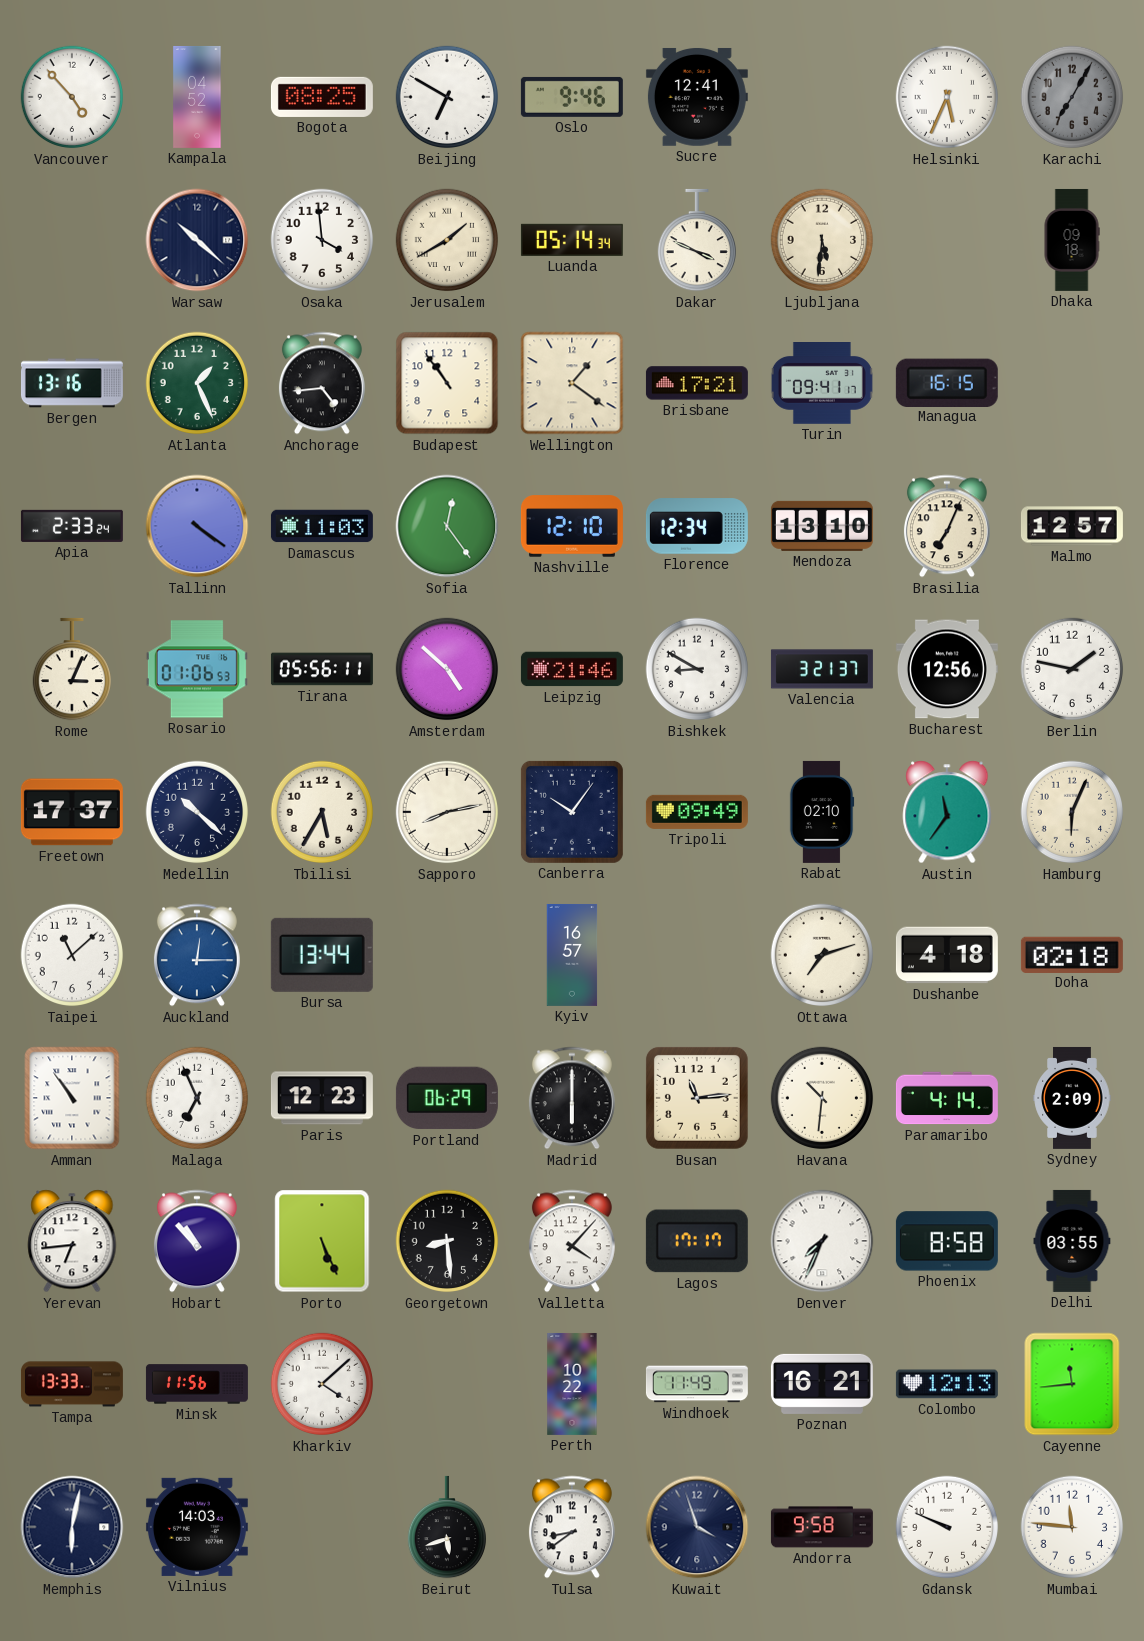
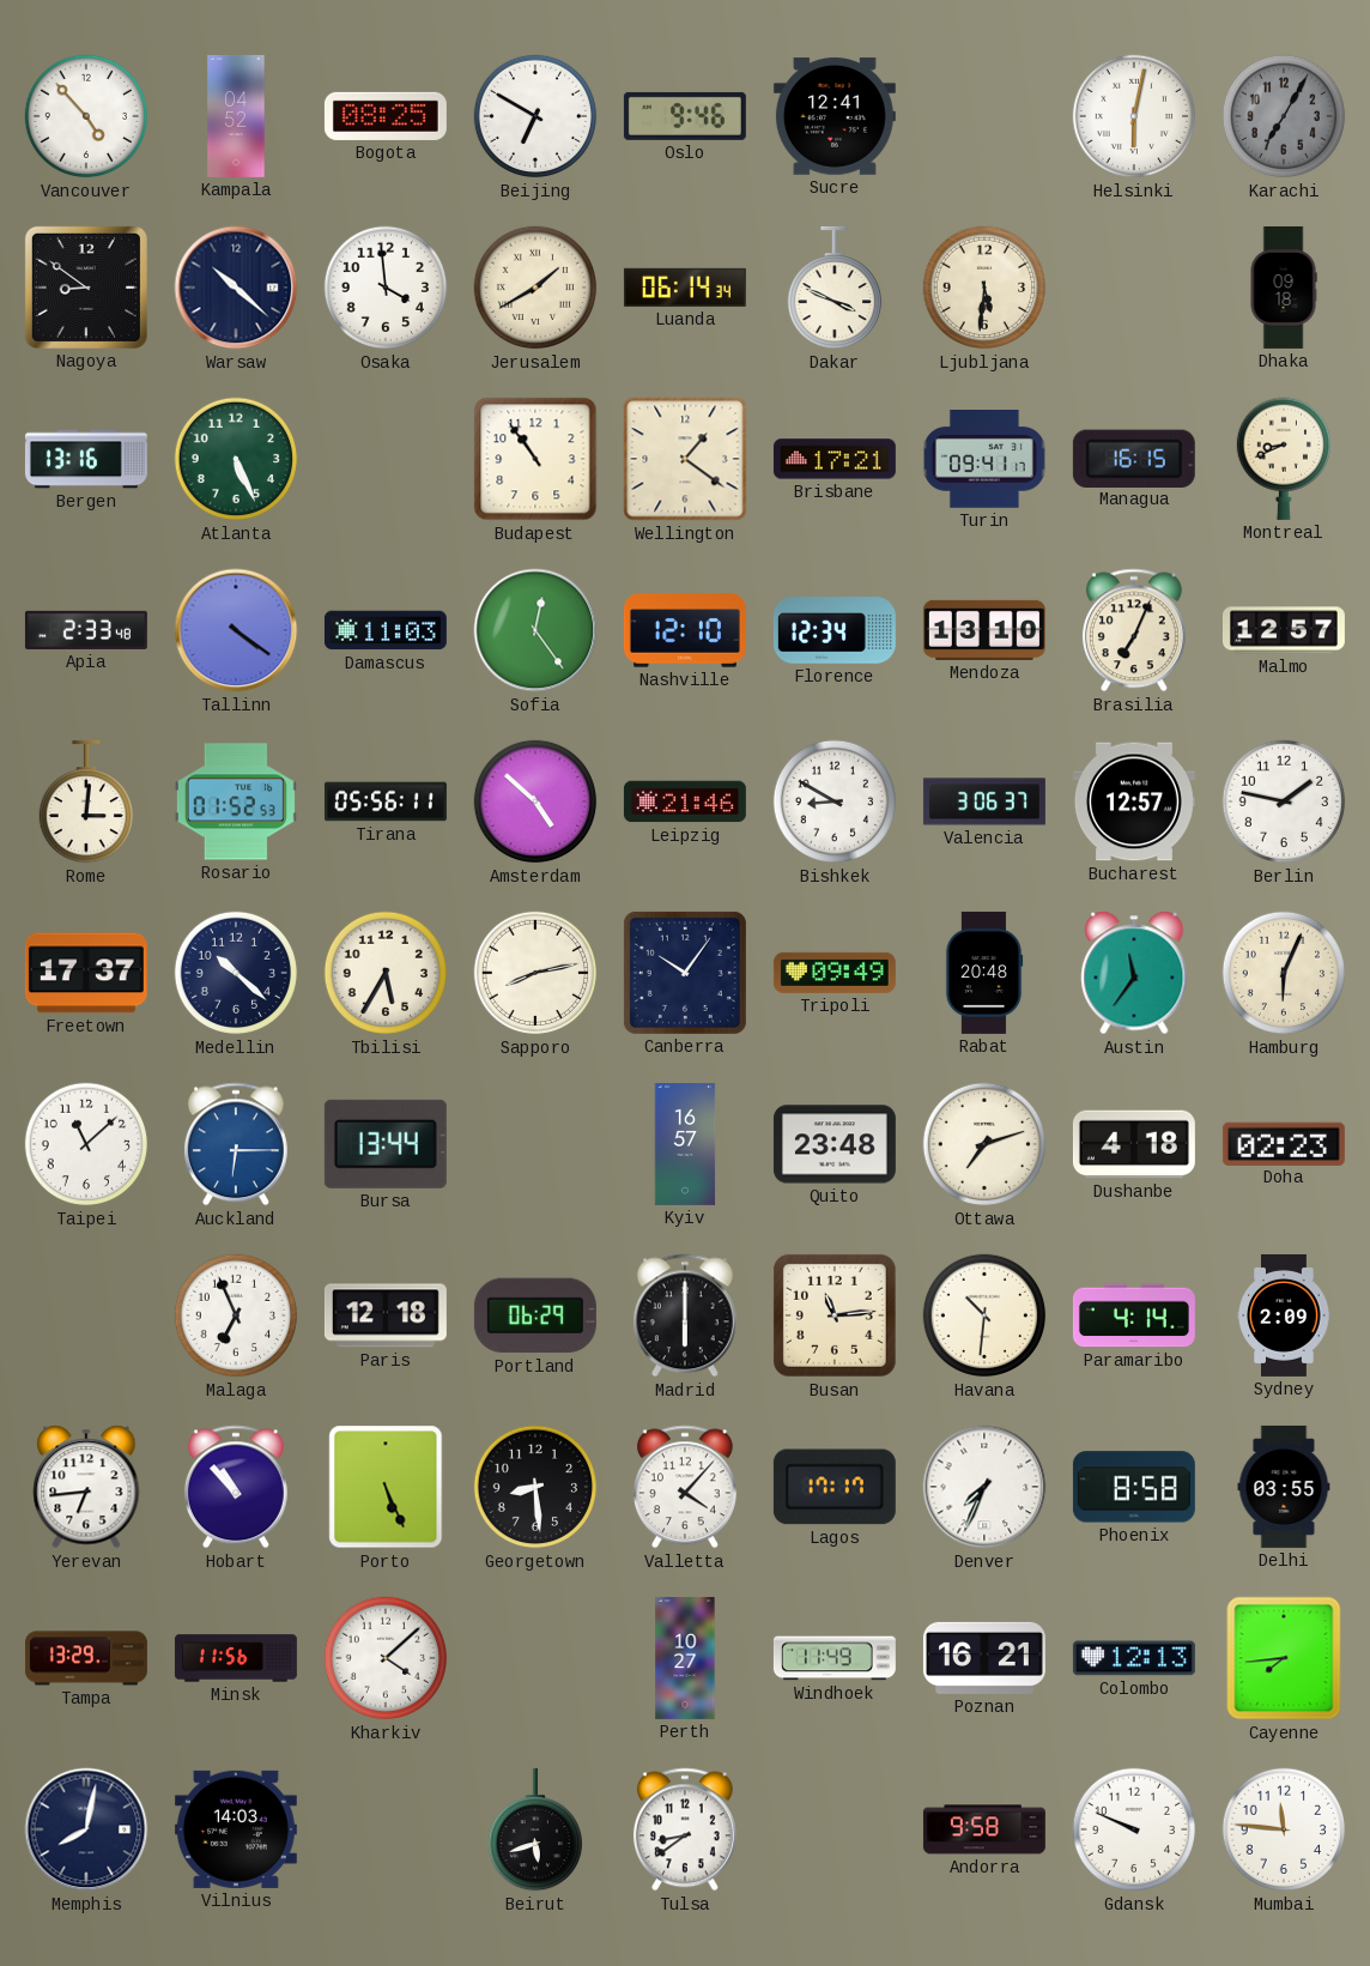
Helsinki: 5:34 -> 6:02 (1134, 116)
Nagoya: none -> 8:51 (86, 288)
Luanda: 05:14 -> 06:14 (685, 288)
Atlanta: 1:26 -> 5:26 (236, 459)
Anchorage: 4:44 -> none (322, 383)
Montreal: none -> 8:41 (1283, 459)
Apia: 2:33:24 -> 2:33:48 (86, 630)
Rome: 3:04 -> 3:01 (85, 801)
Rosario: 01:06 -> 01:52 (236, 801)
Valencia: 3:21 -> 3:06 (984, 801)
Bucharest: 12:56 -> 12:57 (1134, 801)
Rabat: 02:10 -> 20:48 (984, 973)
Auckland: 12:15 -> 6:15 (236, 1144)
Quito: none -> 23:48 (835, 1144)
Doha: 02:18 -> 02:23 (1284, 1143)
Amman: 10:54 -> none (72, 1098)
Paris: 12:23 -> 12:18 (386, 1315)
Tampa: 13:33 -> 13:29 (86, 1658)
Perth: 10:22 -> 10:27 (685, 1658)
Cayenne: 11:44 -> 7:44 (1284, 1658)
Memphis: 6:02 -> 8:02 (86, 1829)
Kuwait: 3:57 -> none (697, 1527)
